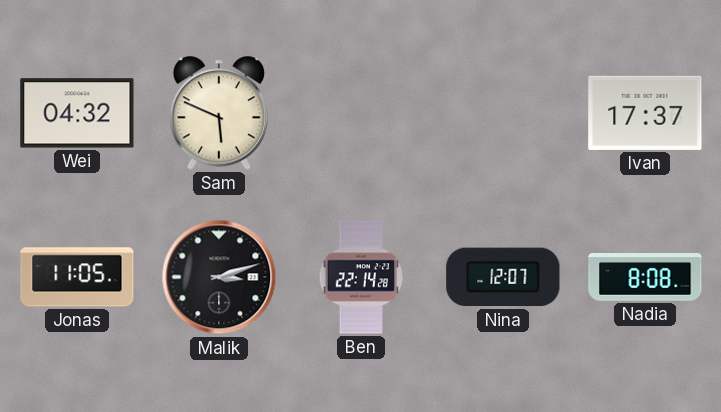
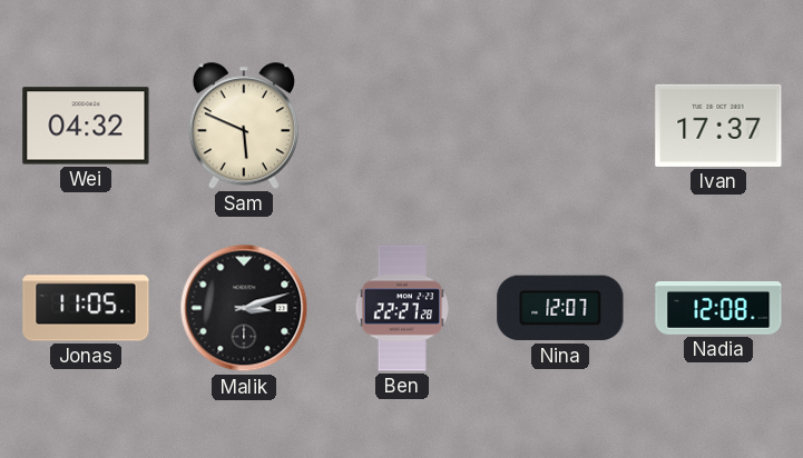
Ben: 22:14 -> 22:27 (401, 308)
Nadia: 8:08 -> 12:08 (718, 309)
